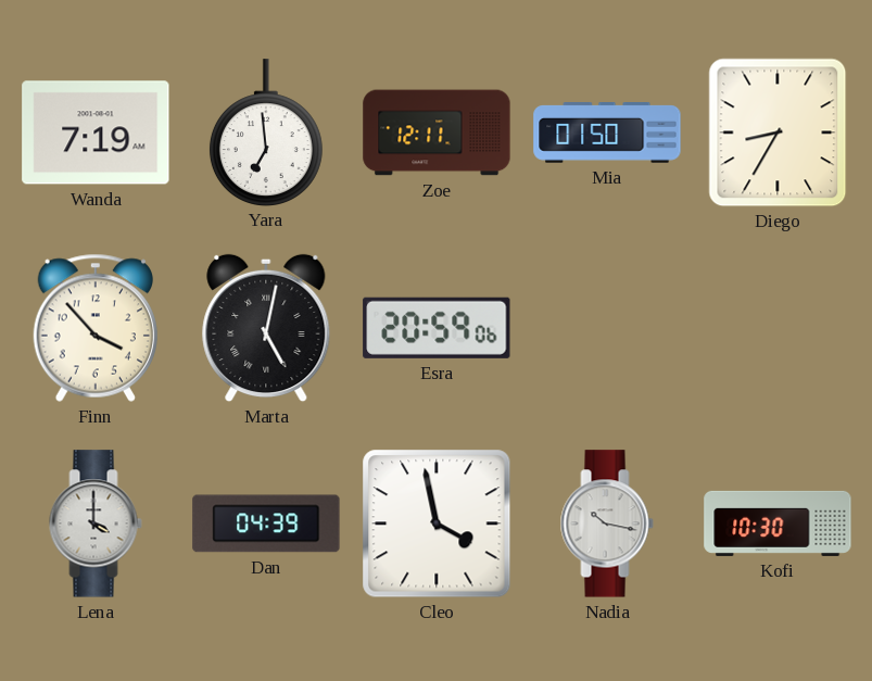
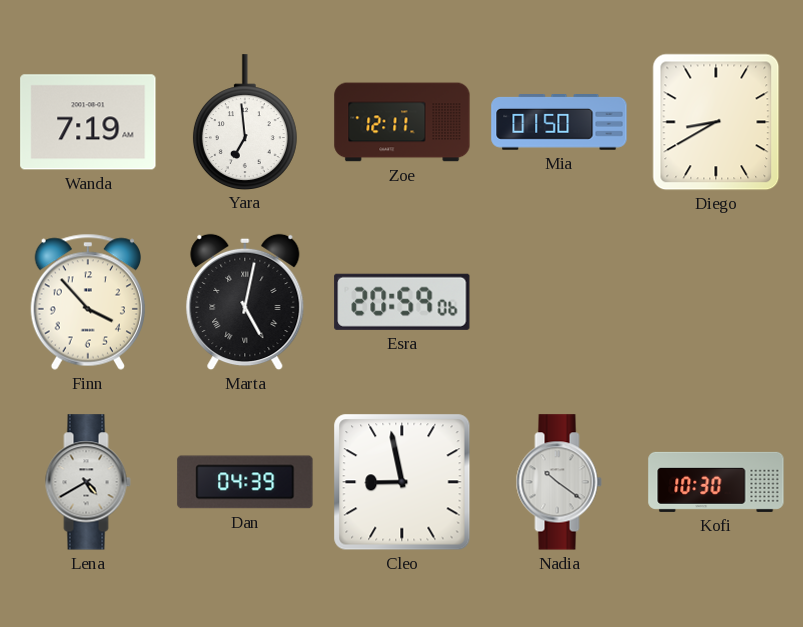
Diego: 8:35 -> 8:40 (716, 122)
Lena: 4:00 -> 4:40 (88, 482)
Cleo: 3:58 -> 8:58 (402, 482)
Nadia: 10:17 -> 10:21 (559, 482)
